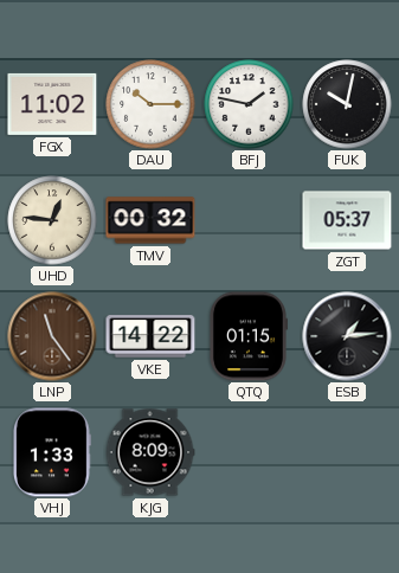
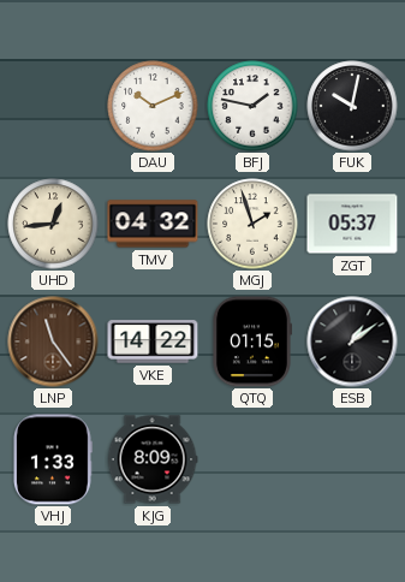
FGX: 11:02 -> none (52, 104)
DAU: 10:15 -> 10:11 (153, 106)
UHD: 12:46 -> 12:44 (53, 224)
TMV: 00:32 -> 04:32 (153, 224)
MGJ: none -> 1:57 (252, 224)
ESB: 1:14 -> 1:09 (352, 342)
